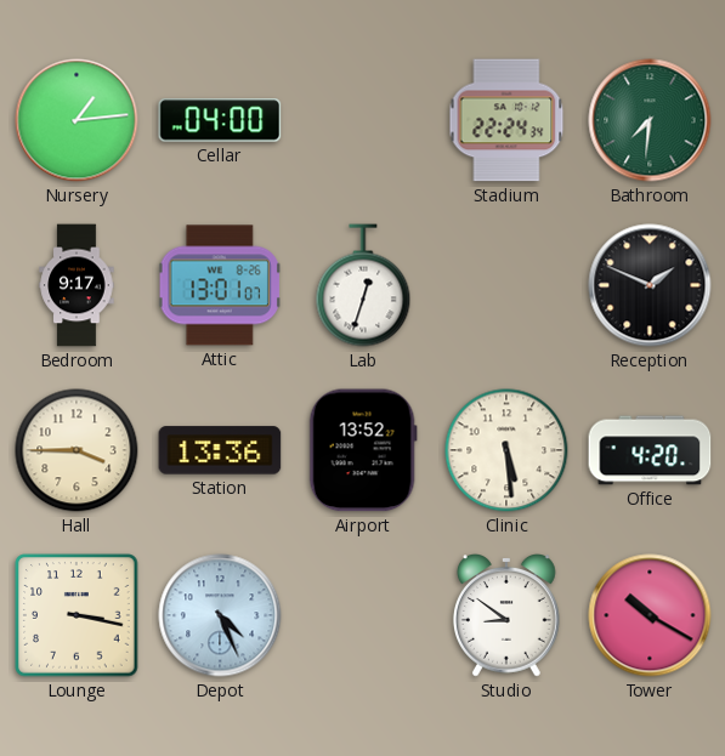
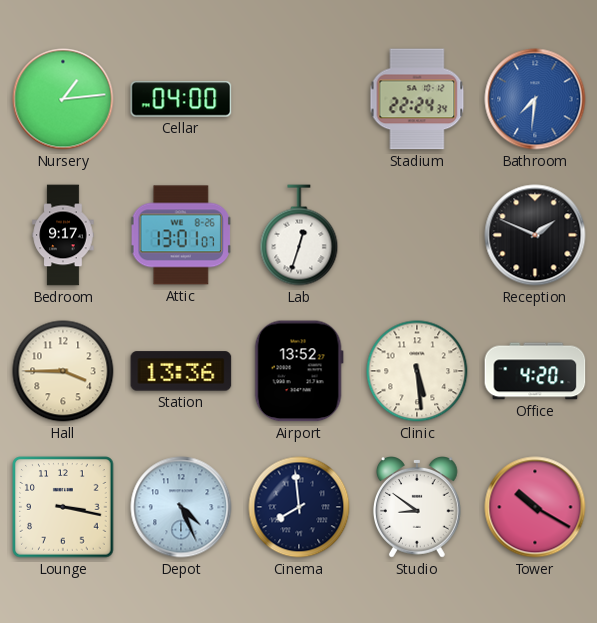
Bathroom dial: green -> blue (535, 99)
Cinema: none -> 7:59 (299, 507)
